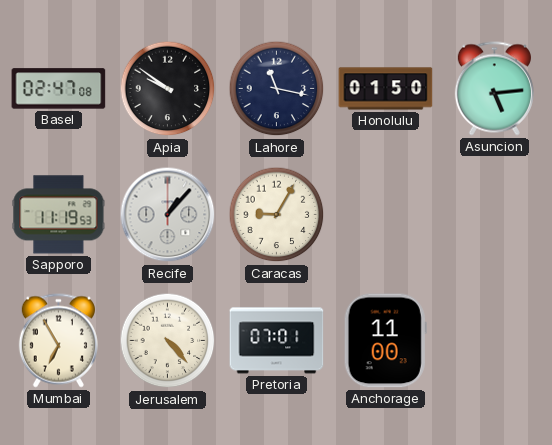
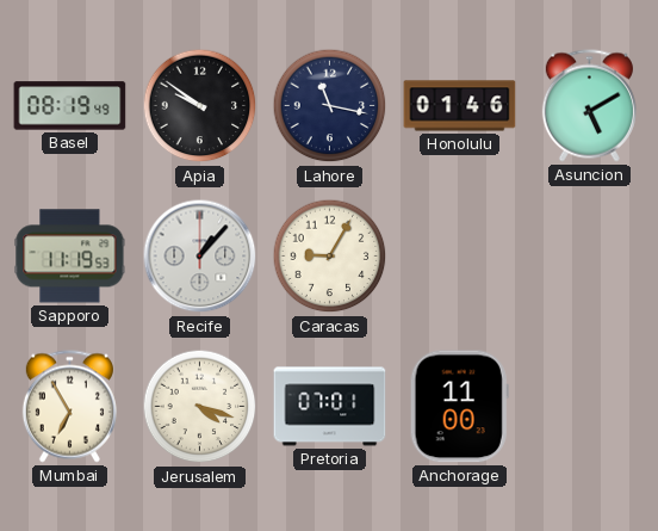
Basel: 02:47 -> 08:19 (70, 106)
Honolulu: 01:50 -> 01:46 (460, 106)
Asuncion: 5:14 -> 5:10 (589, 106)
Jerusalem: 4:23 -> 4:18 (200, 407)
